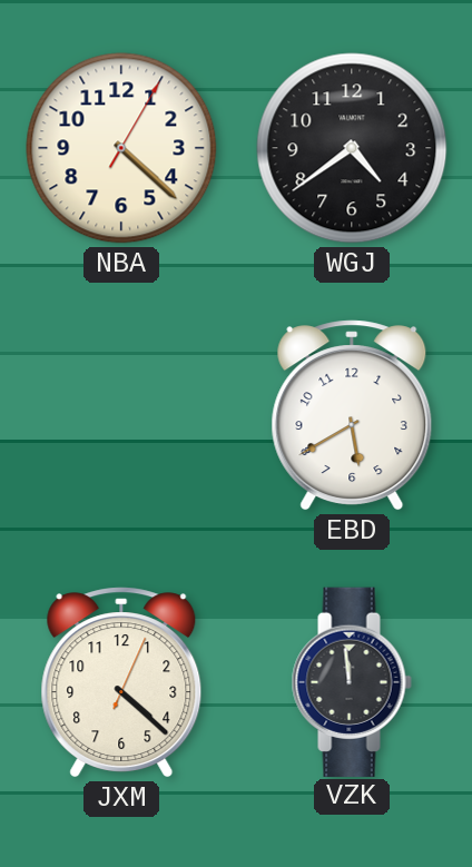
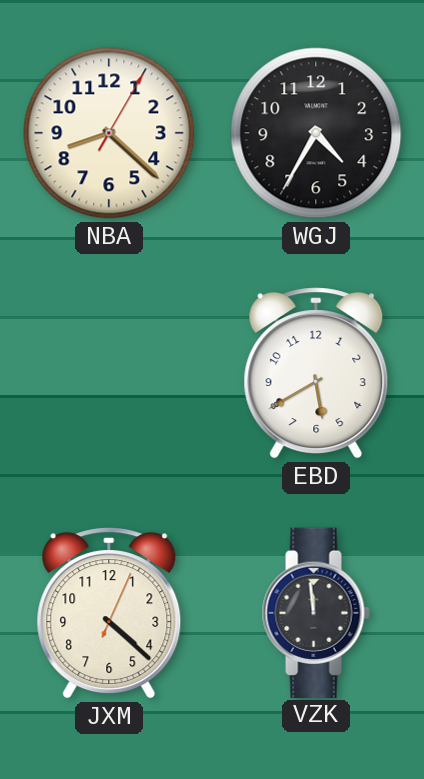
NBA: 4:22 -> 8:22 (109, 133)
WGJ: 4:39 -> 4:35 (316, 133)
